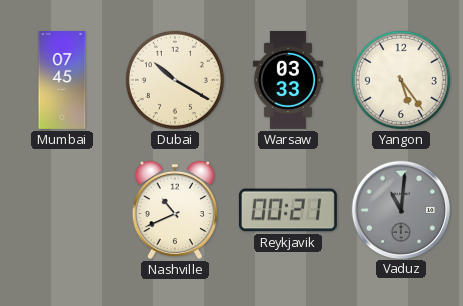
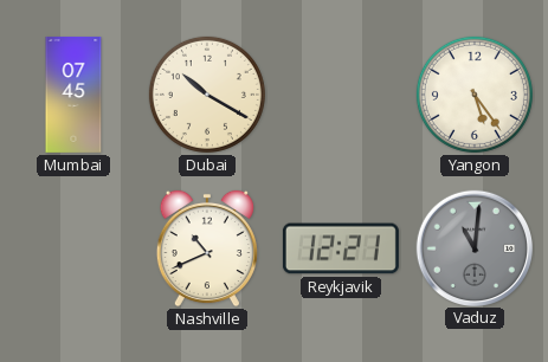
Warsaw: 03:33 -> none (288, 80)
Reykjavik: 00:21 -> 12:21 (341, 248)
